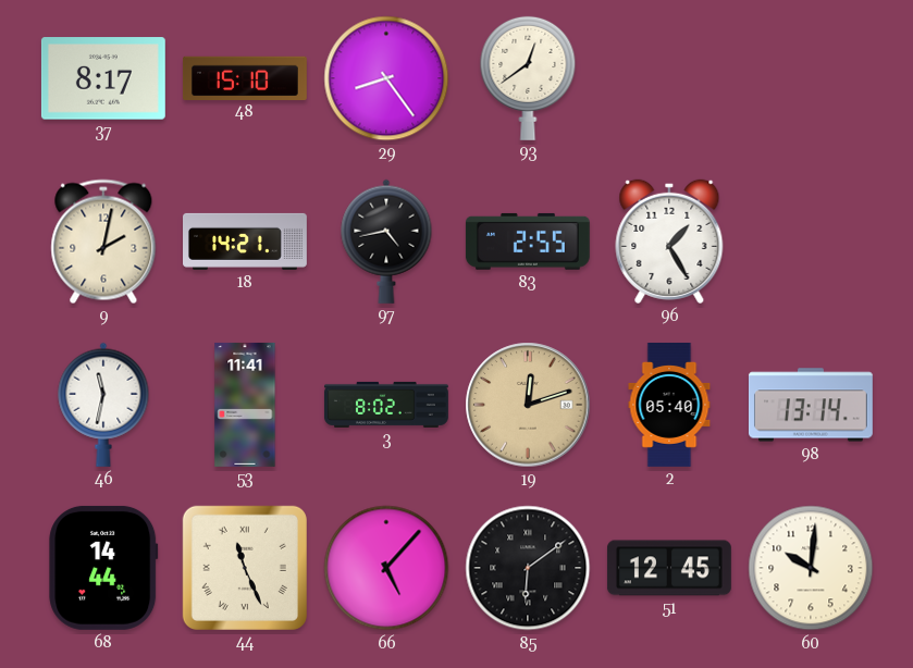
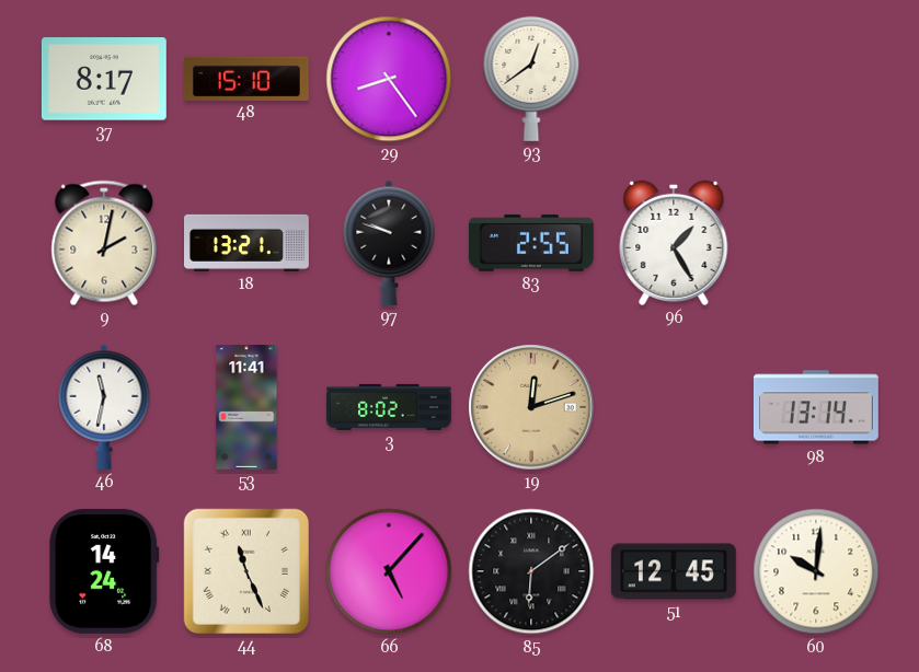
18: 14:21 -> 13:21 (248, 243)
97: 4:43 -> 9:48 (389, 243)
2: 05:40 -> none (669, 406)
68: 14:44 -> 14:24 (104, 571)
